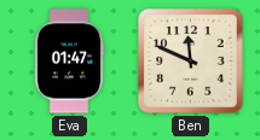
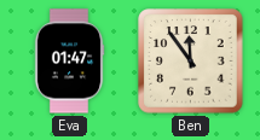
Ben: 11:49 -> 11:54 (191, 62)
